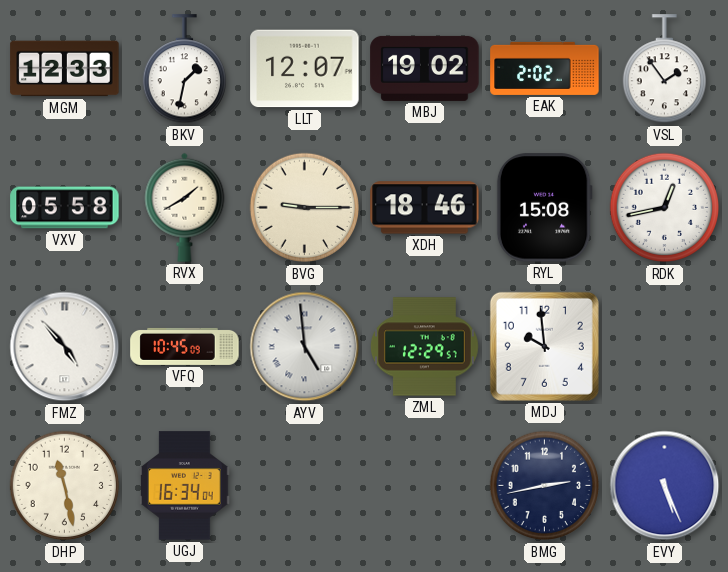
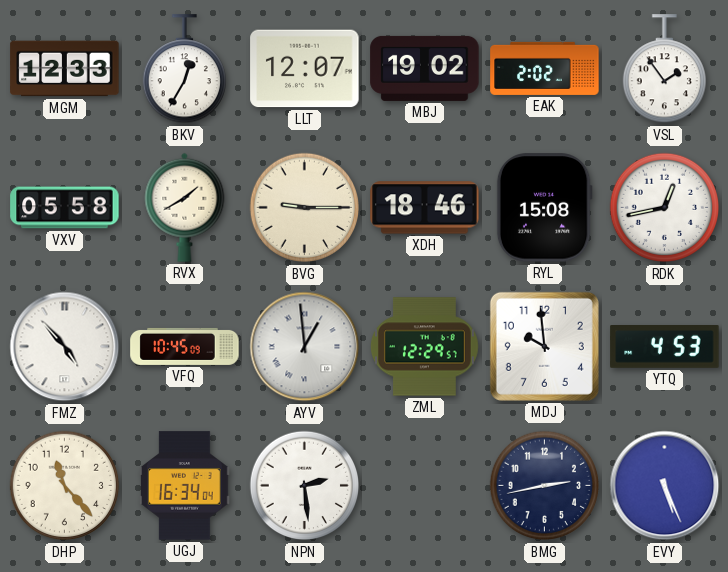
BKV: 1:32 -> 12:35 (184, 69)
AYV: 4:59 -> 12:59 (305, 347)
YTQ: none -> 4:53 (665, 347)
DHP: 11:28 -> 11:23 (65, 486)
NPN: none -> 2:29 (305, 486)
